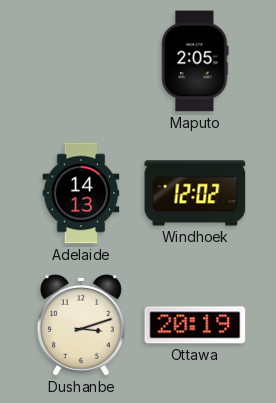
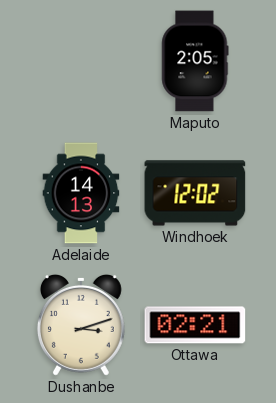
Ottawa: 20:19 -> 02:21 (195, 325)
